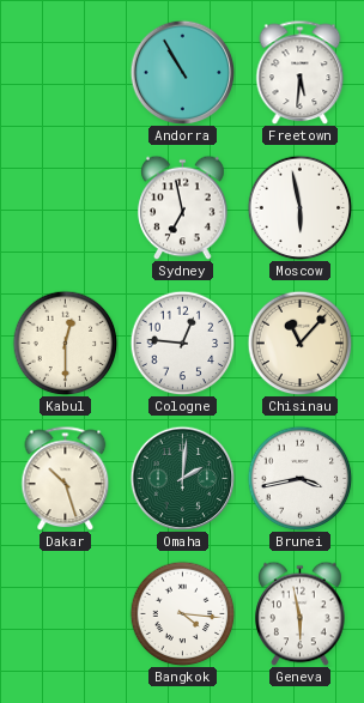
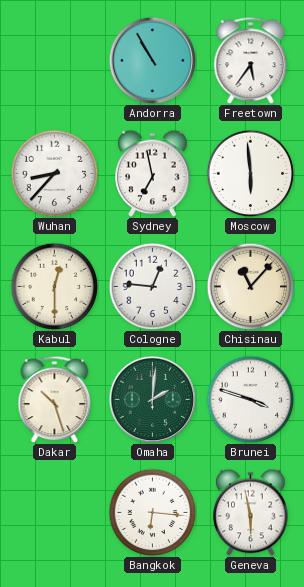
Freetown: 5:31 -> 5:36 (251, 60)
Wuhan: none -> 8:37 (54, 173)
Moscow: 5:58 -> 5:59 (250, 173)
Brunei: 3:43 -> 3:48 (250, 399)
Bangkok: 4:16 -> 6:16 (152, 512)
